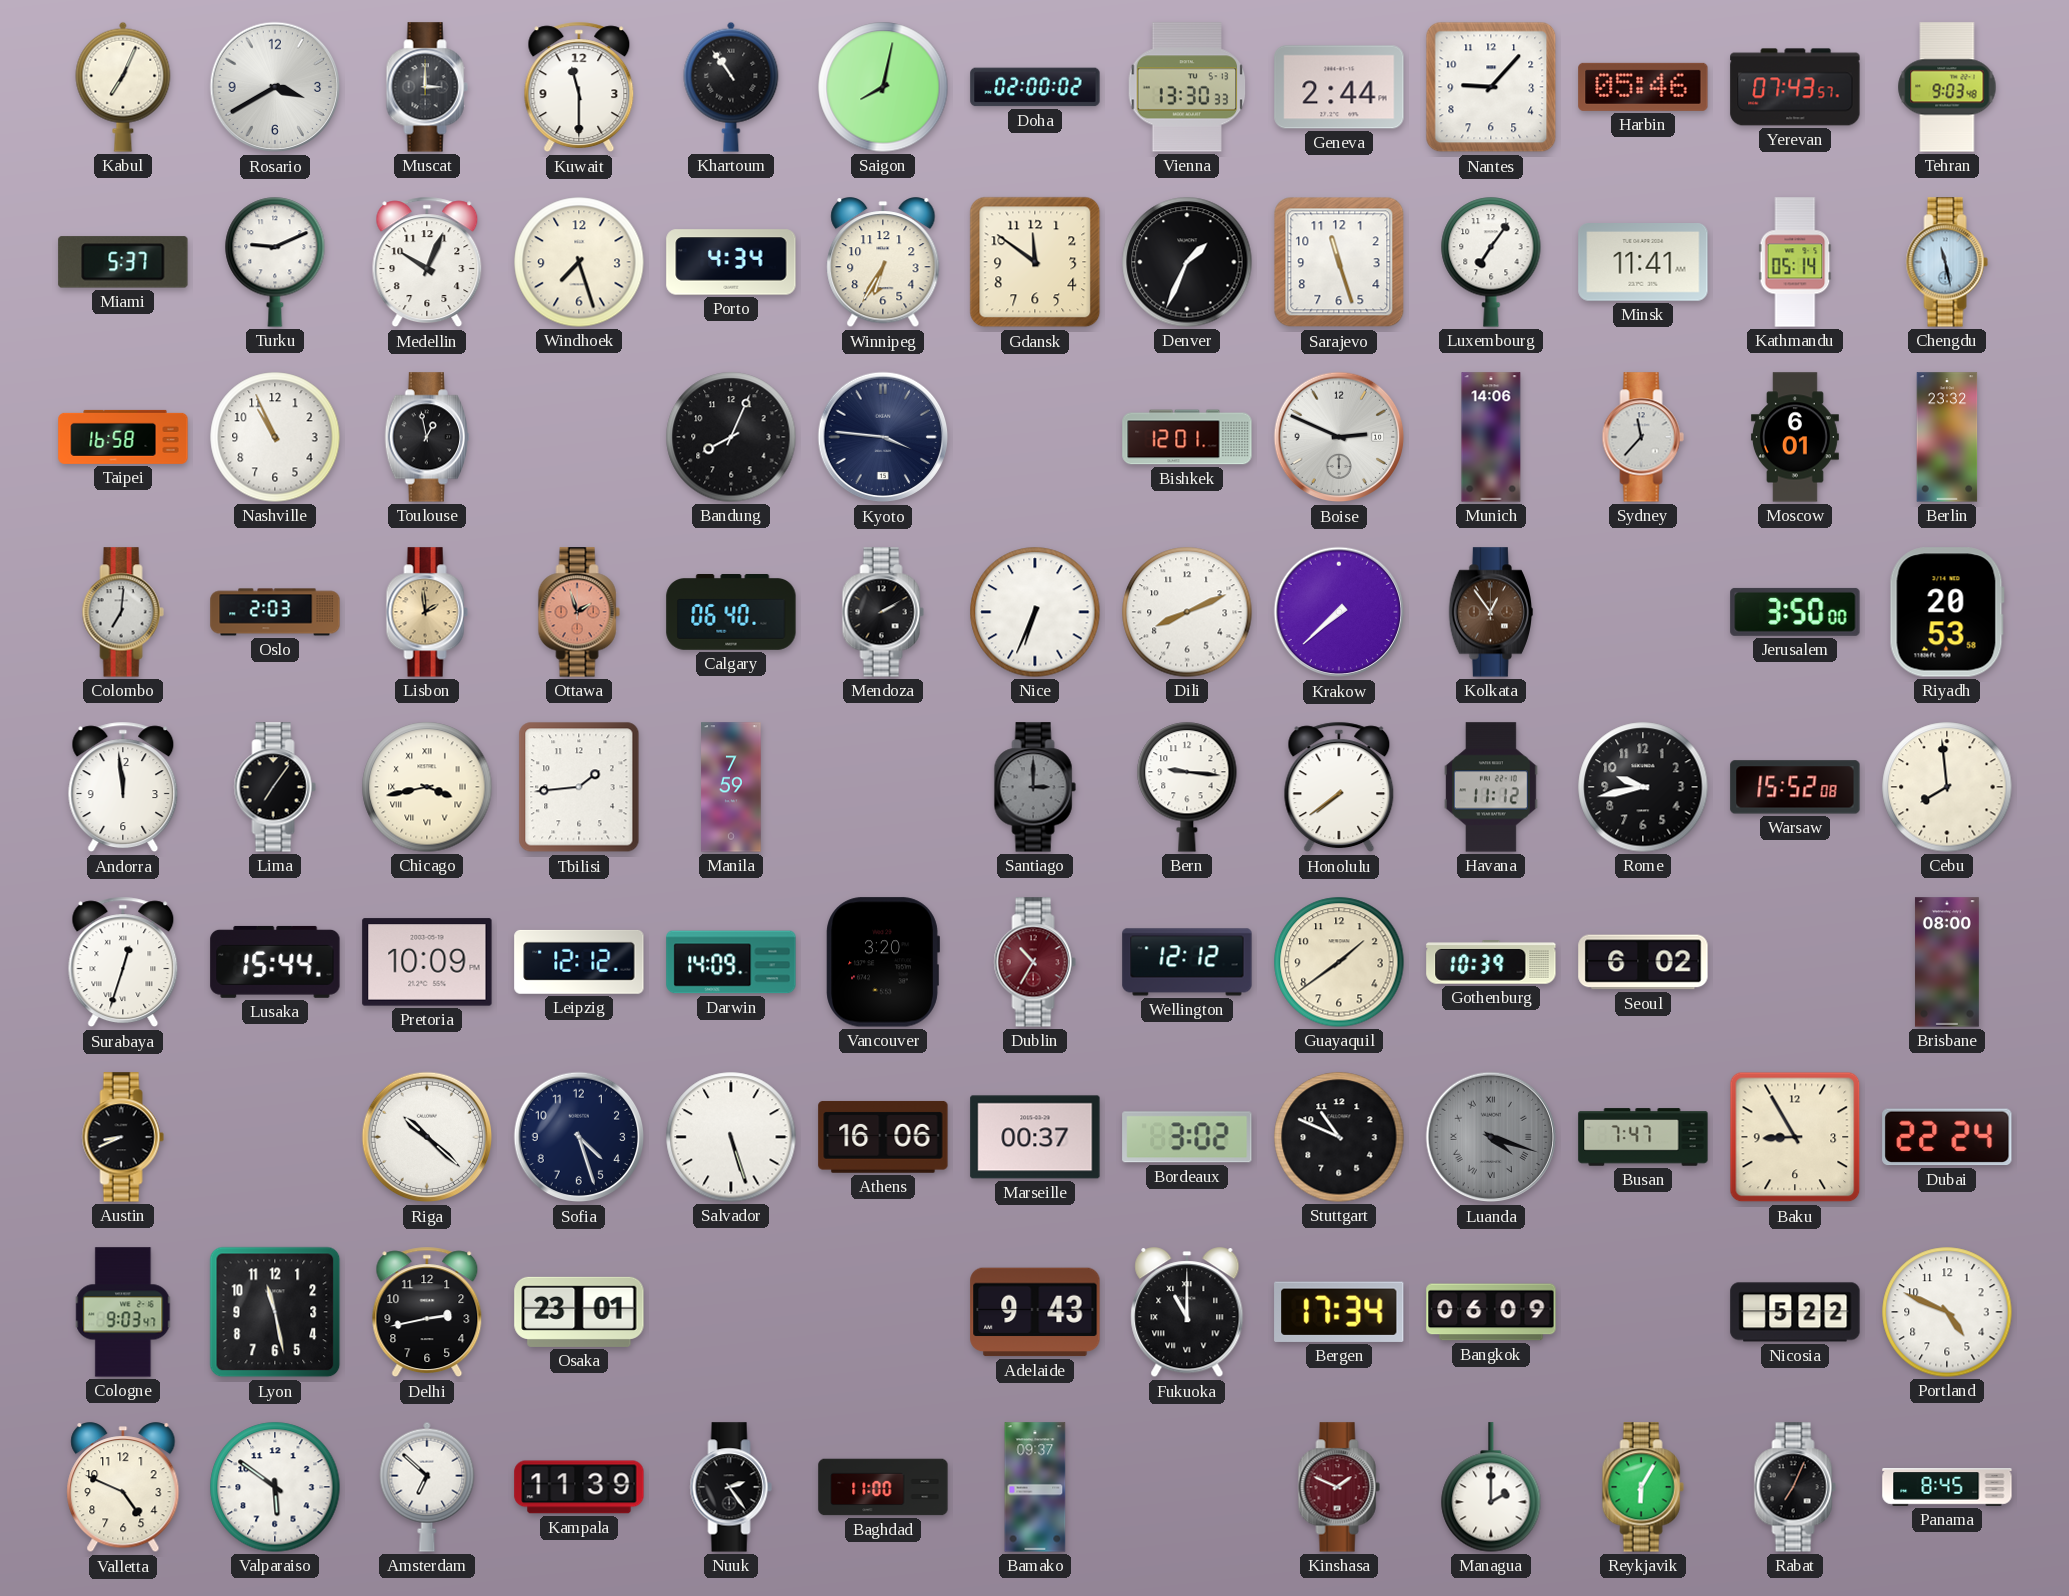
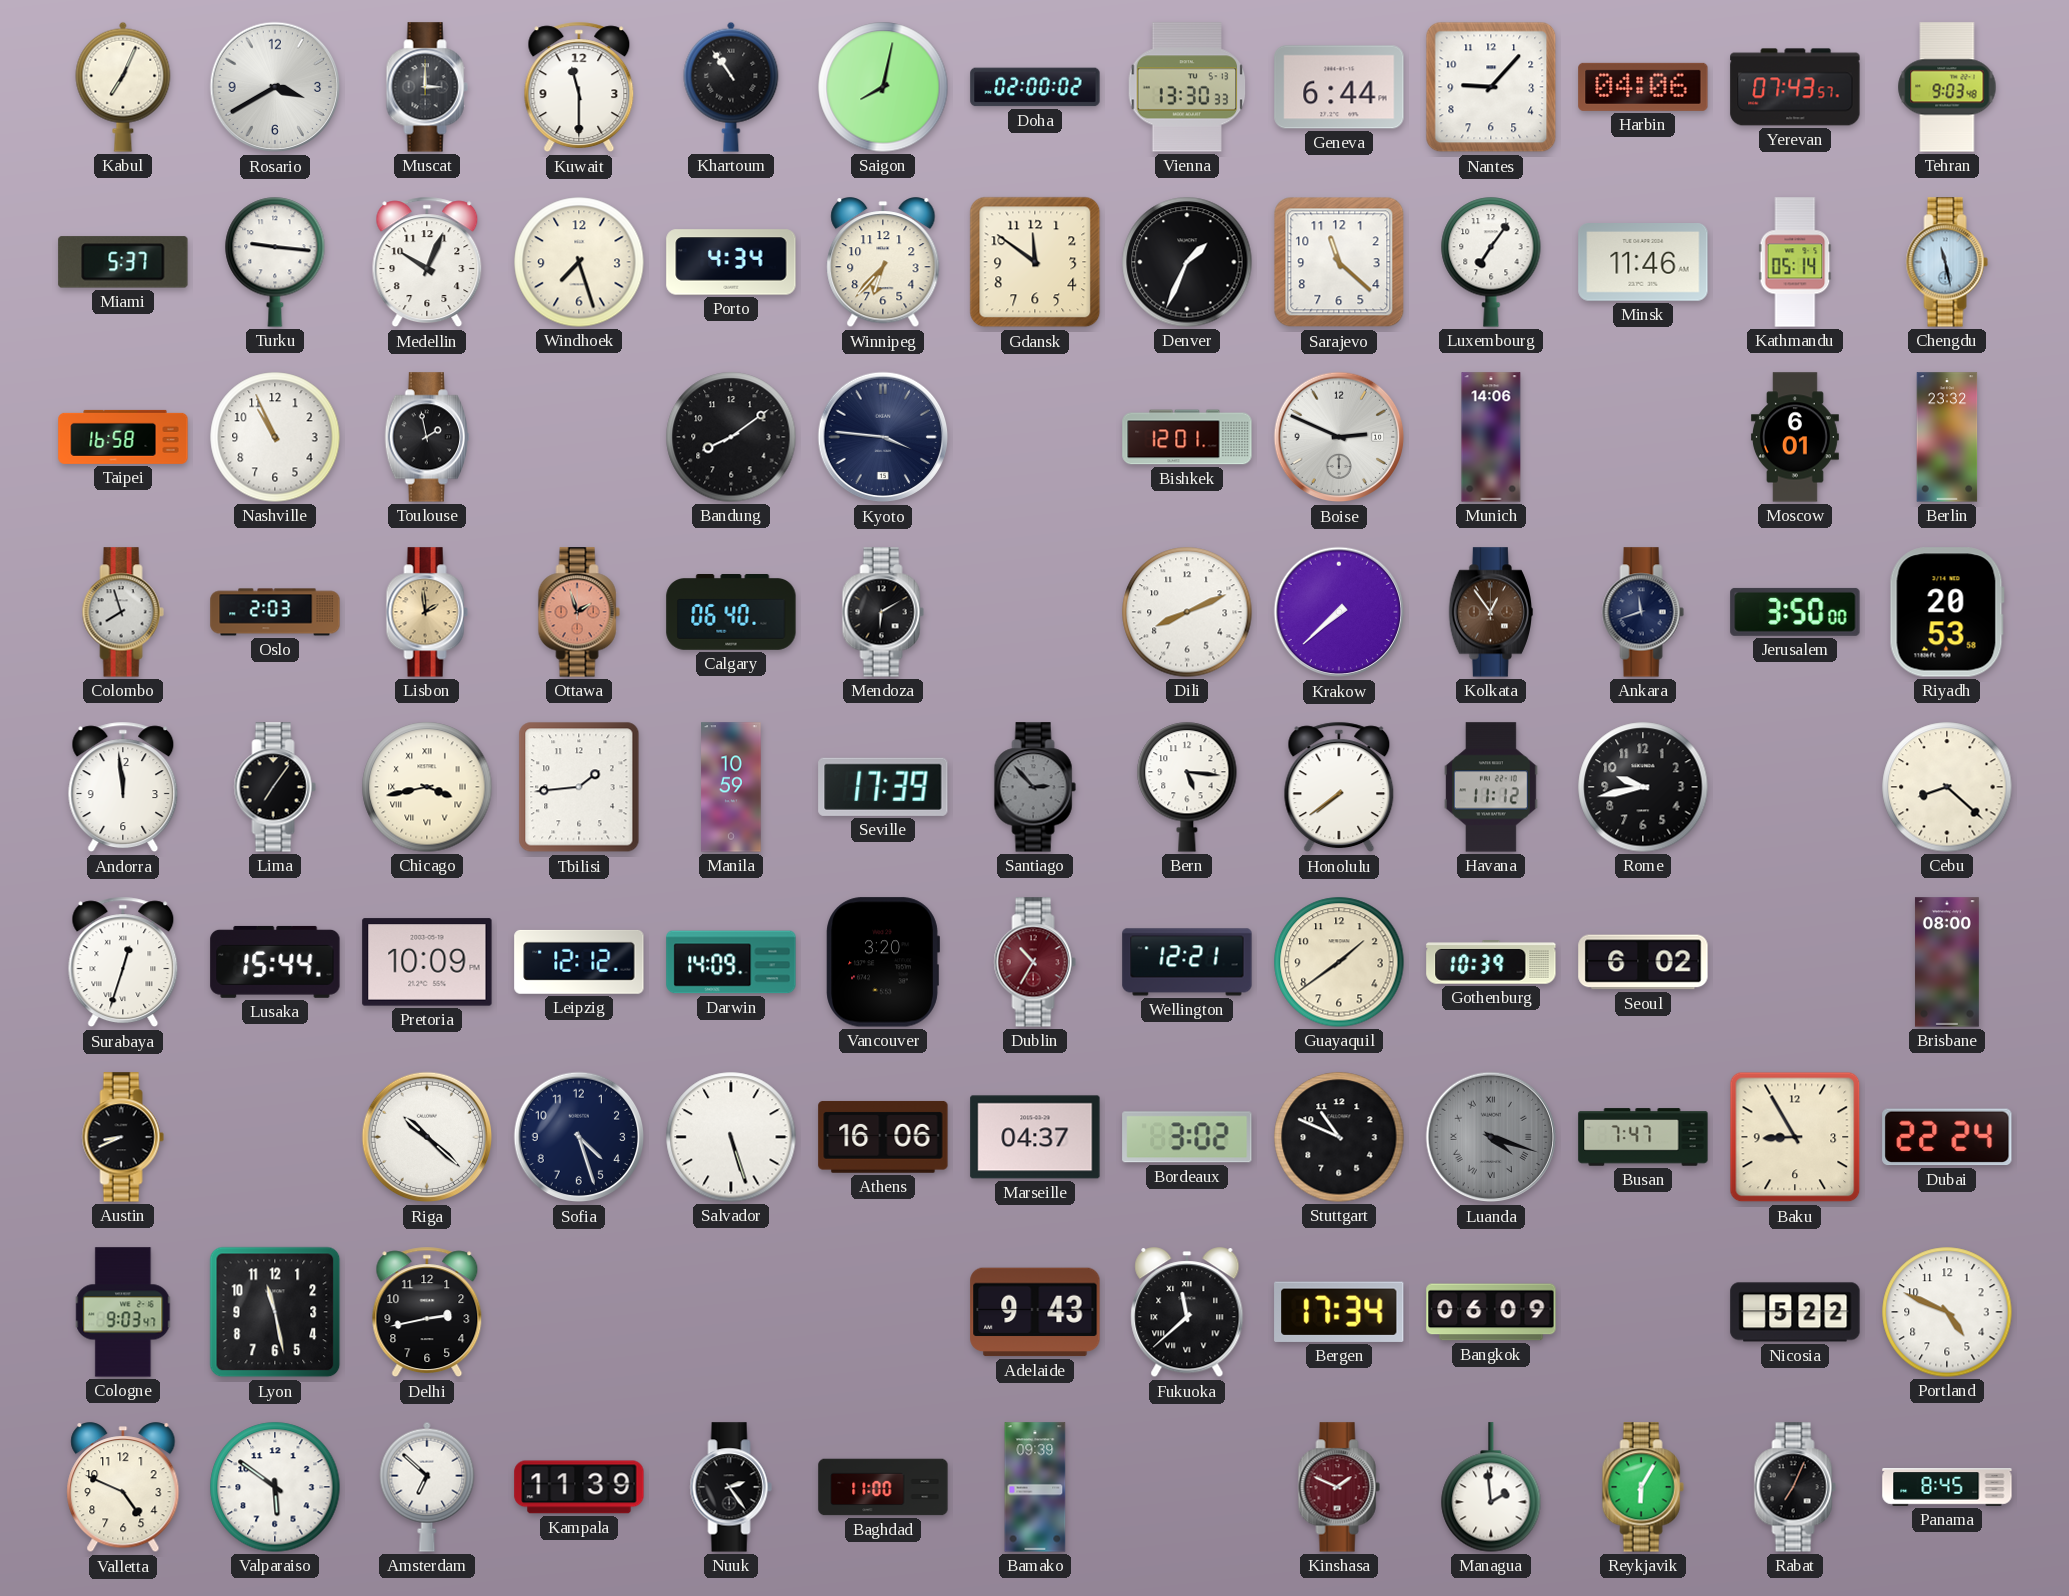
Geneva: 2:44 -> 6:44 (1339, 87)
Harbin: 05:46 -> 04:06 (1643, 87)
Turku: 9:11 -> 9:16 (275, 262)
Winnipeg: 6:35 -> 6:37 (883, 263)
Sarajevo: 11:27 -> 11:22 (1339, 262)
Minsk: 11:41 -> 11:46 (1643, 263)
Toulouse: 12:58 -> 1:58 (426, 437)
Bandung: 8:04 -> 8:09 (731, 437)
Sydney: 11:37 -> none (1643, 437)
Colombo: 7:01 -> 7:57 (123, 612)
Mendoza: 2:10 -> 6:10 (883, 612)
Nice: 6:34 -> none (1035, 612)
Ankara: none -> 11:42 (1643, 612)
Manila: 7:59 -> 10:59 (731, 787)
Seville: none -> 17:39 (883, 787)
Santiago: 3:00 -> 2:53 (1035, 787)
Bern: 9:16 -> 5:16 (1187, 787)
Warsaw: 15:52 -> none (1795, 787)
Cebu: 7:59 -> 8:22 (1947, 787)
Wellington: 12:12 -> 12:21 (1187, 962)
Marseille: 00:37 -> 04:37 (1035, 1137)
Osaka: 23:01 -> none (579, 1312)
Fukuoka: 11:00 -> 11:38 (1187, 1313)
Bamako: 09:37 -> 09:39 (1035, 1487)
Managua: 2:00 -> 1:59 (1491, 1487)
